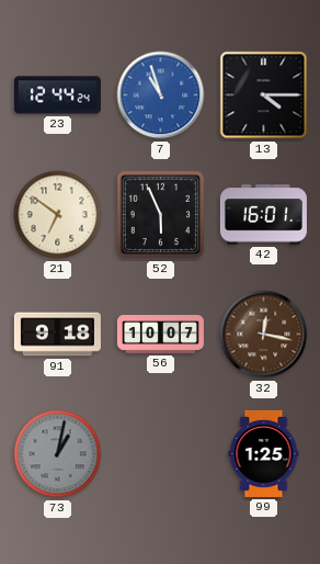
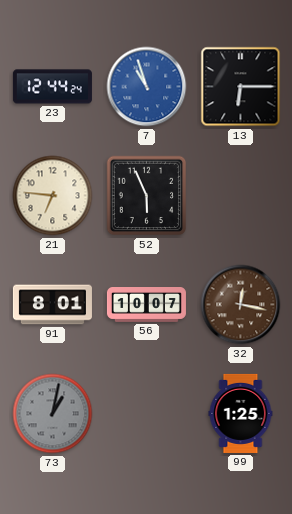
13: 4:15 -> 6:15 (241, 87)
21: 6:51 -> 6:46 (53, 196)
42: 16:01 -> none (263, 215)
91: 9:18 -> 8:01 (52, 305)
